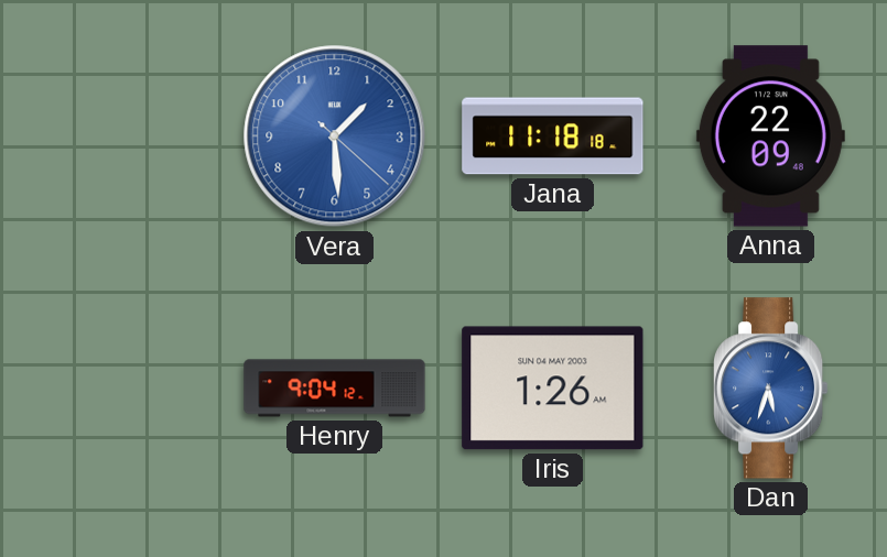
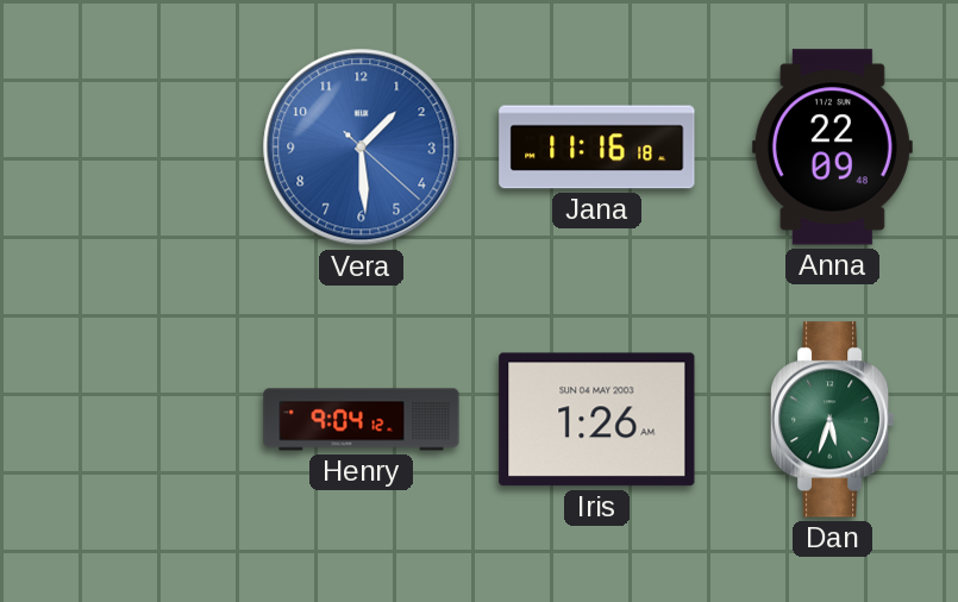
Jana: 11:18 -> 11:16 (597, 148)
Dan dial: blue -> green (833, 420)
